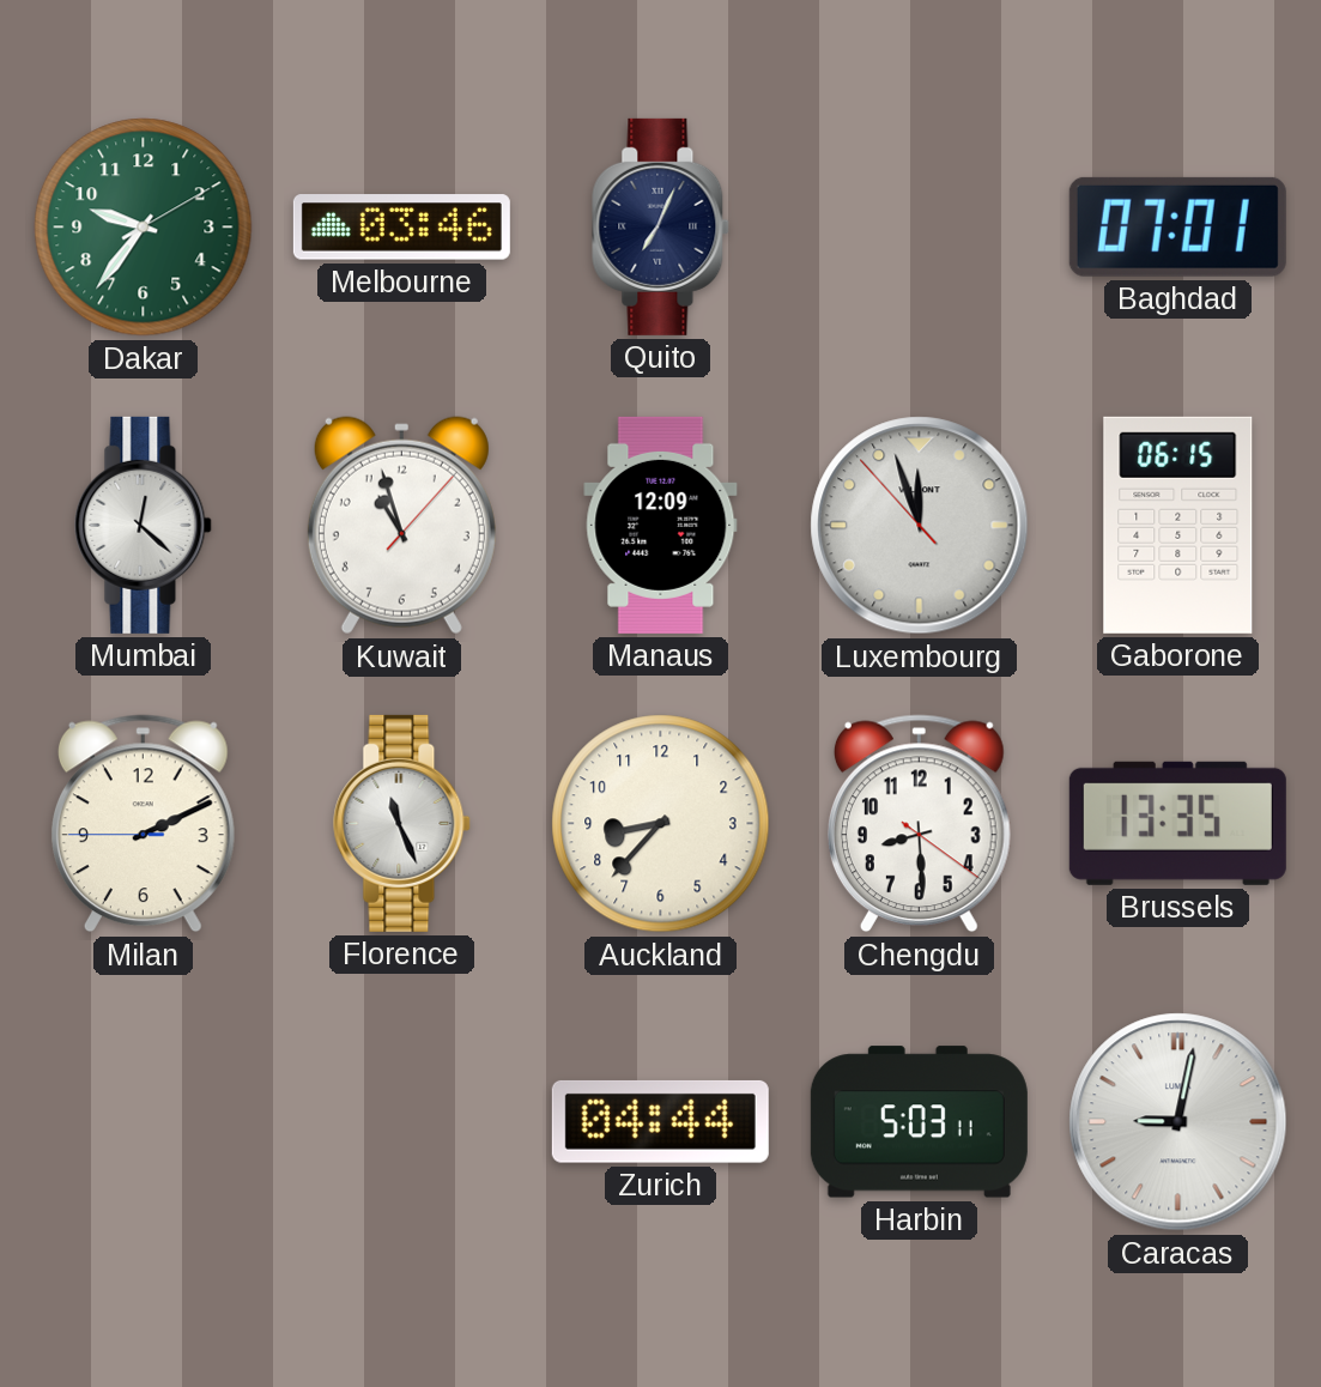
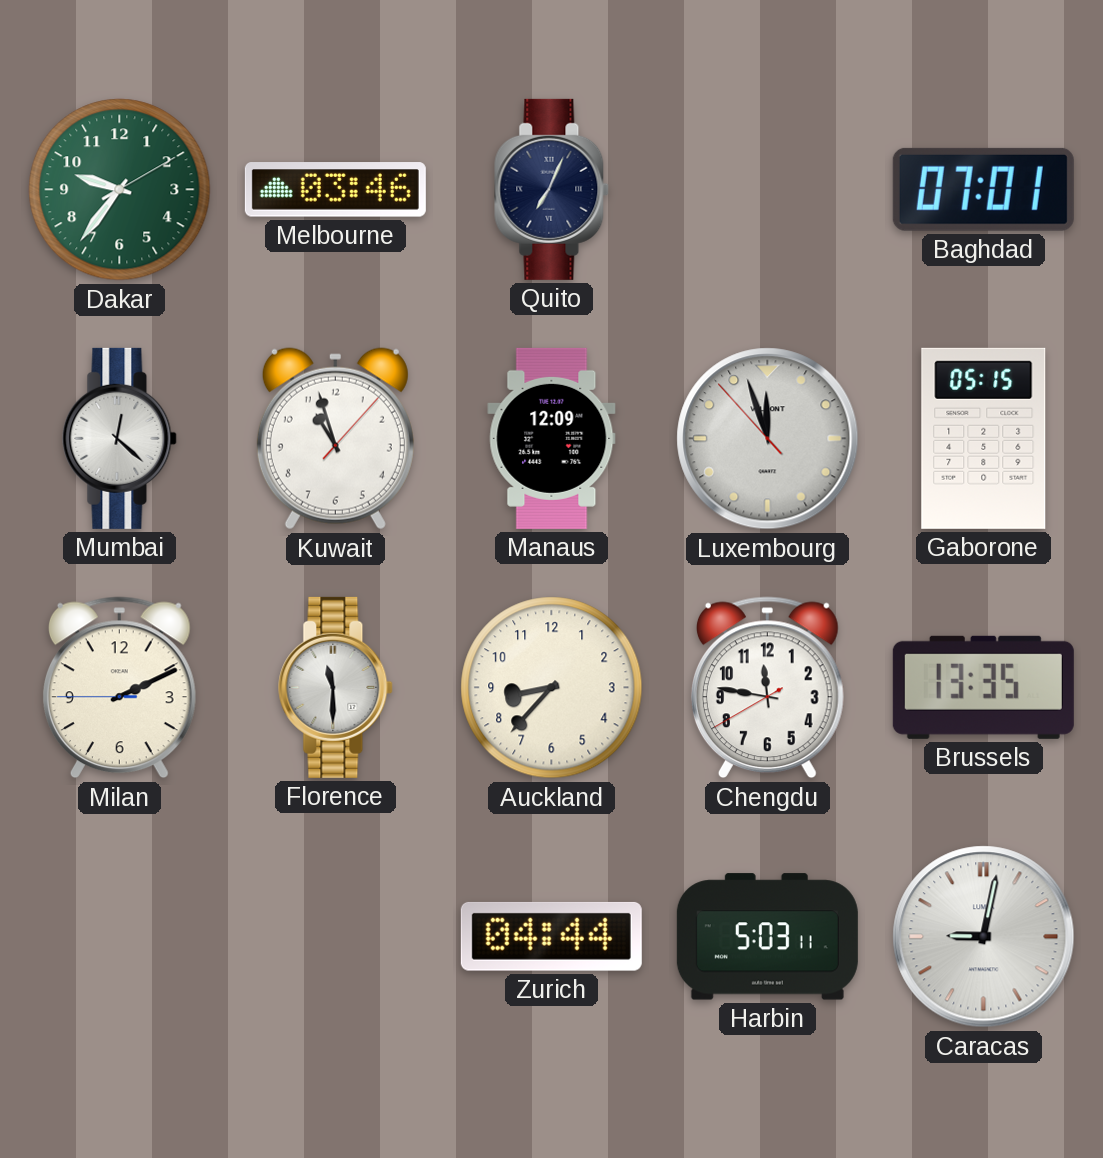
Gaborone: 06:15 -> 05:15 (984, 438)
Florence: 11:26 -> 11:30 (336, 687)
Chengdu: 8:29 -> 11:46 (767, 688)
